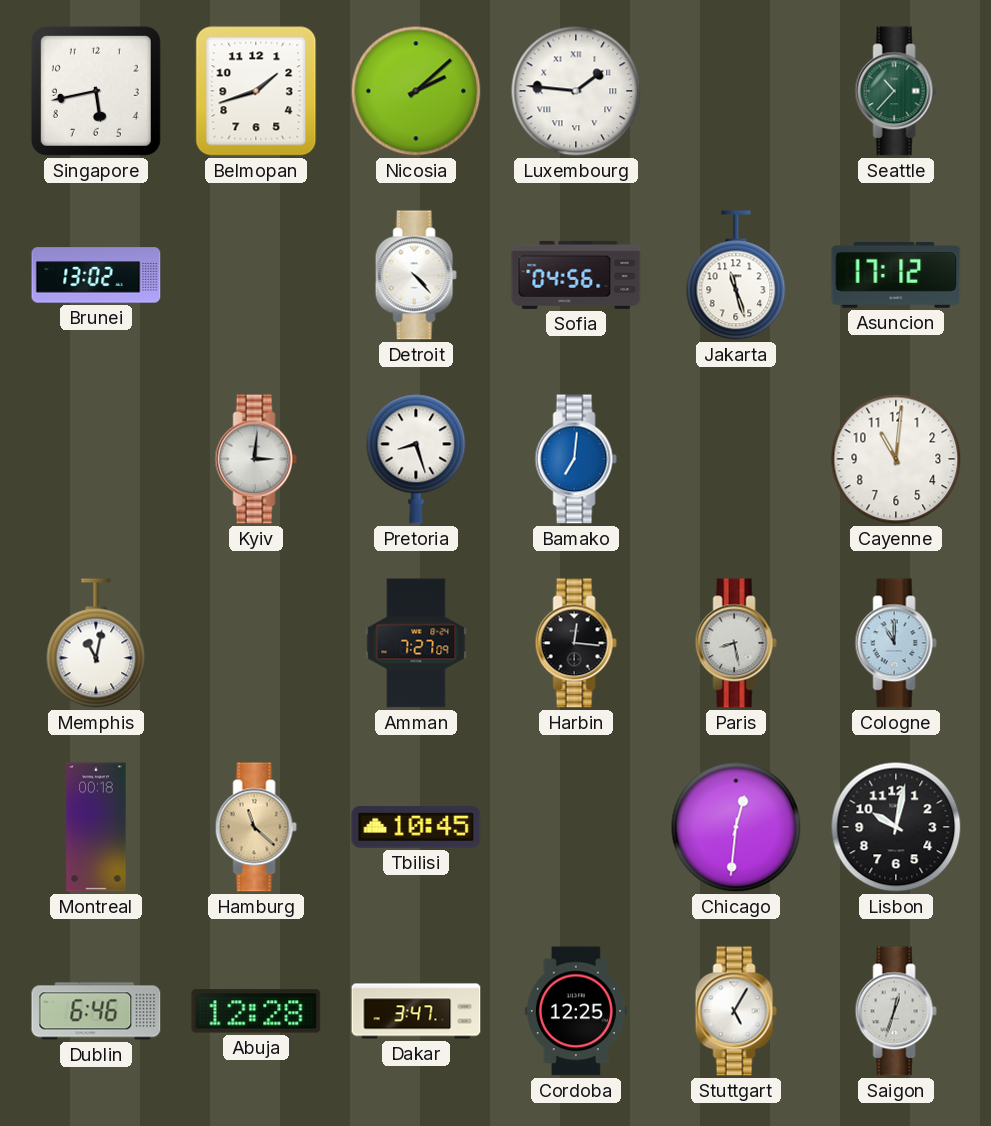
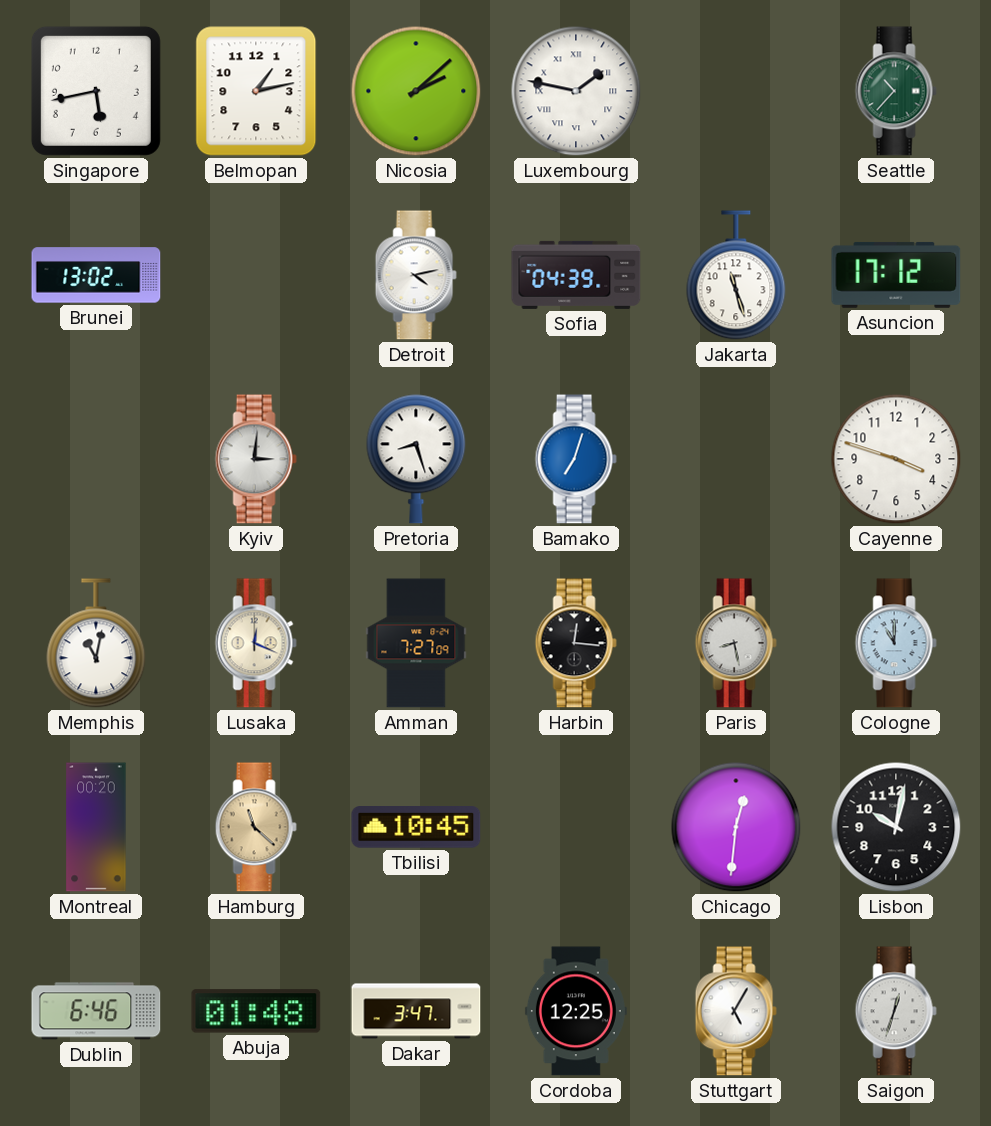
Belmopan: 1:42 -> 1:13 (256, 91)
Luxembourg: 1:46 -> 1:47 (576, 91)
Detroit: 4:23 -> 4:13 (416, 275)
Sofia: 04:56 -> 04:39 (576, 275)
Bamako: 7:01 -> 7:03 (576, 459)
Cayenne: 11:01 -> 3:48 (896, 459)
Lusaka: none -> 12:19 (256, 643)
Montreal: 00:18 -> 00:20 (96, 827)
Abuja: 12:28 -> 01:48 (256, 1011)
